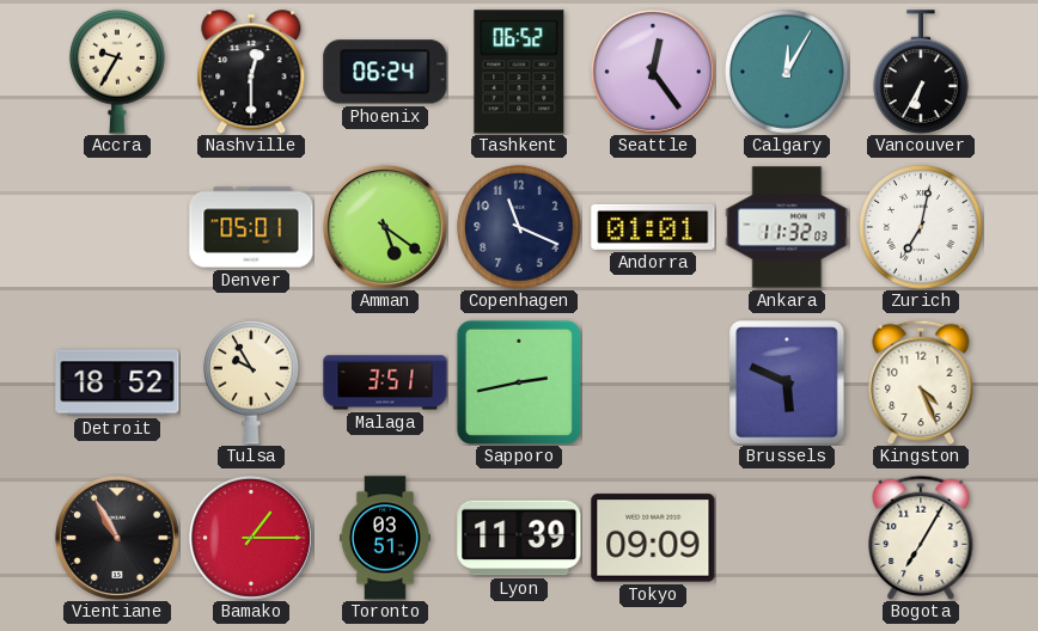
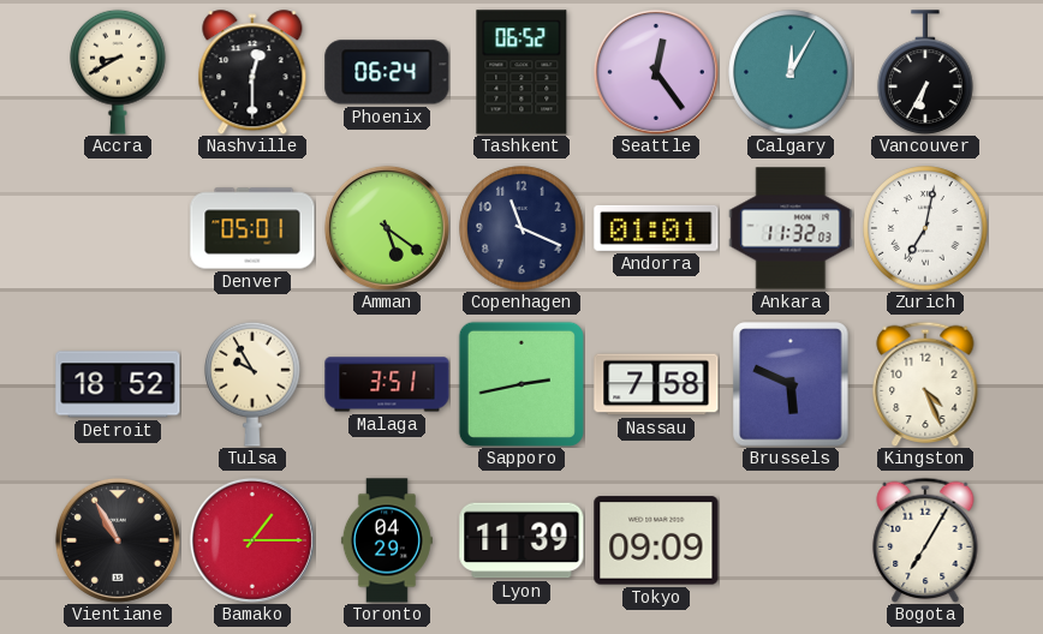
Accra: 9:35 -> 8:40 (118, 72)
Nassau: none -> 7:58 (656, 384)
Toronto: 03:51 -> 04:29 (387, 540)
